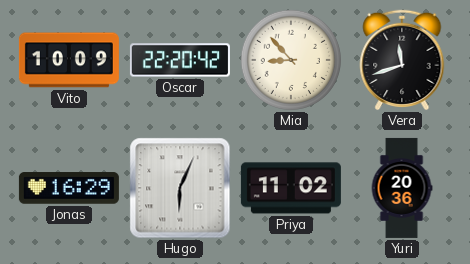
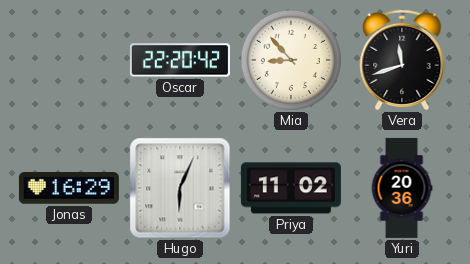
Vito: 10:09 -> none (69, 60)
